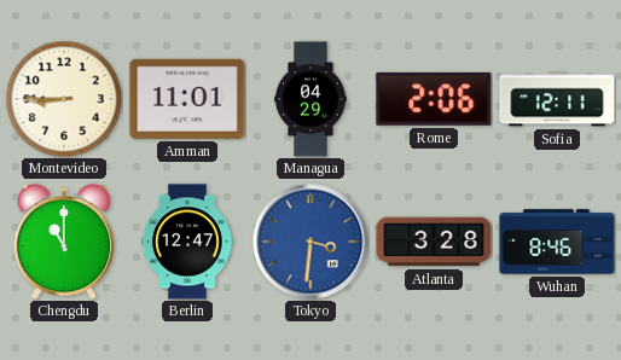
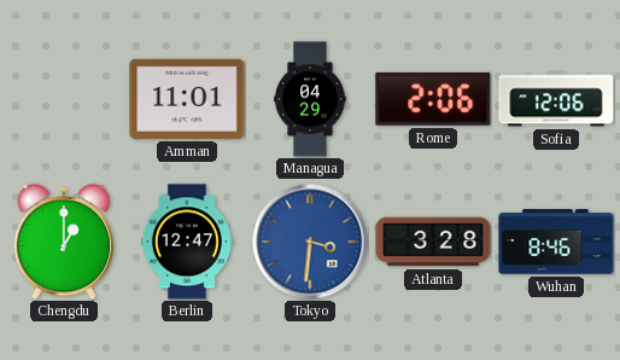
Montevideo: 8:45 -> none (64, 99)
Sofia: 12:11 -> 12:06 (556, 99)
Chengdu: 11:00 -> 1:00 (64, 242)
